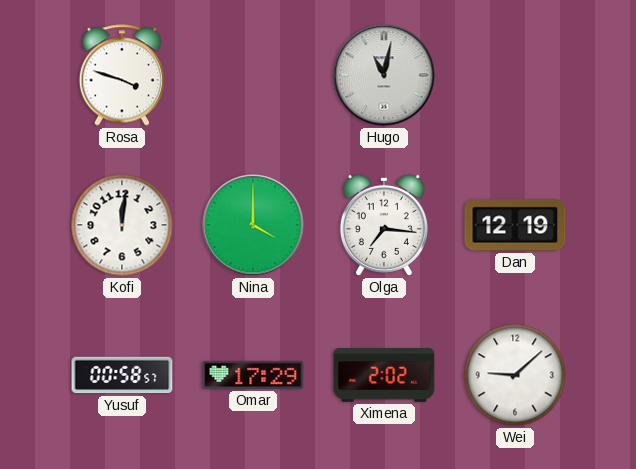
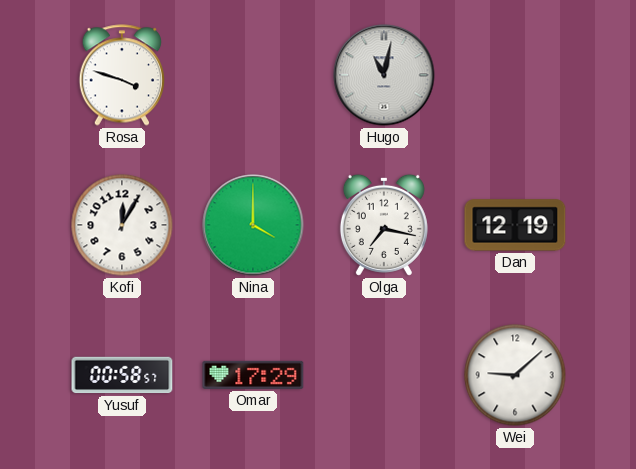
Kofi: 12:01 -> 12:05 (122, 225)
Olga: 7:16 -> 7:17 (384, 225)
Ximena: 2:02 -> none (384, 376)
